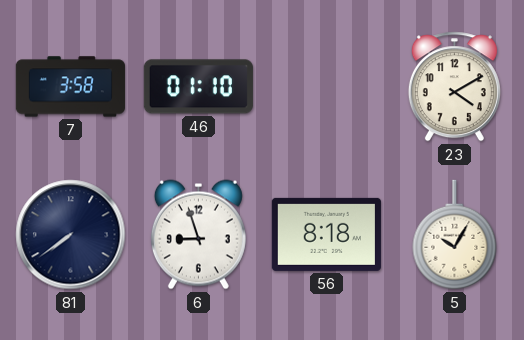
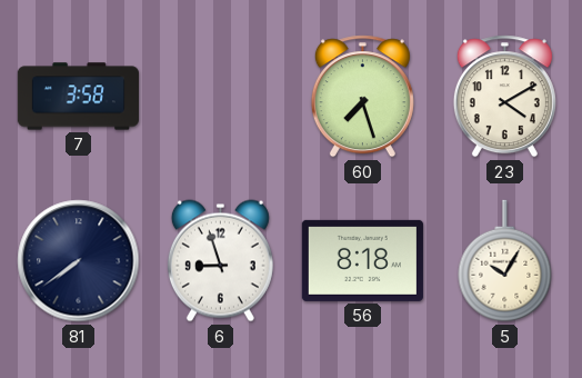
46: 01:10 -> none (198, 87)
60: none -> 7:27 (362, 97)
